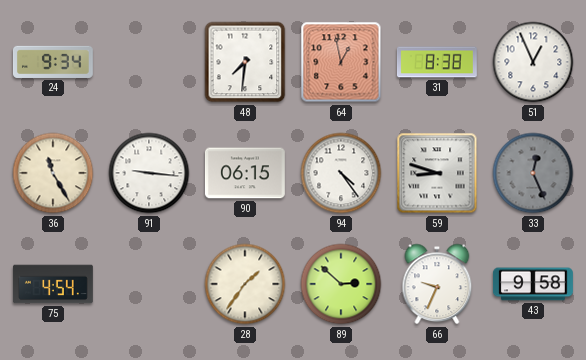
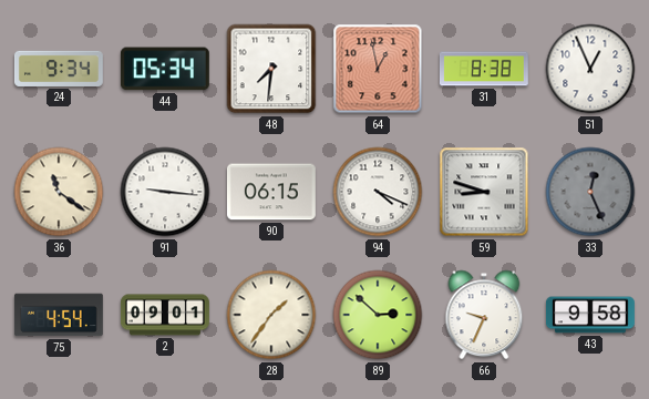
44: none -> 05:34 (165, 69)
36: 11:25 -> 11:21 (59, 192)
94: 4:24 -> 4:19 (378, 192)
2: none -> 09:01 (165, 315)
